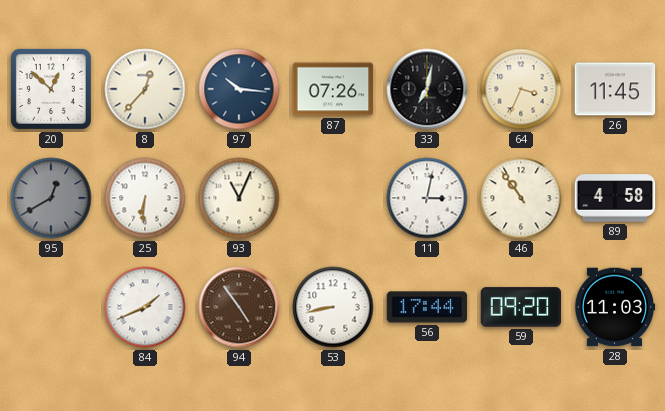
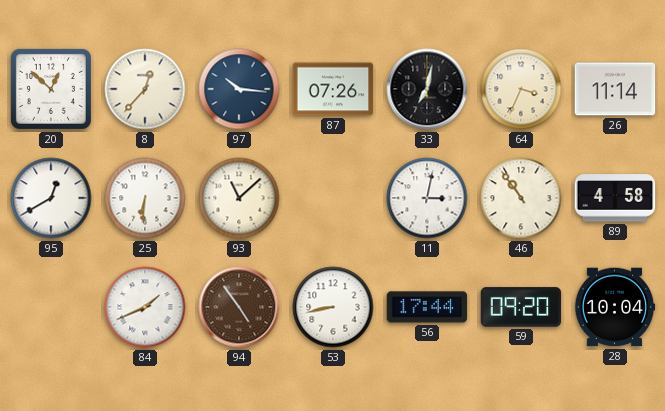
26: 11:45 -> 11:14 (615, 89)
95 dial: grey -> white (51, 198)
93: 11:04 -> 11:08 (239, 198)
28: 11:03 -> 10:04 (615, 307)
